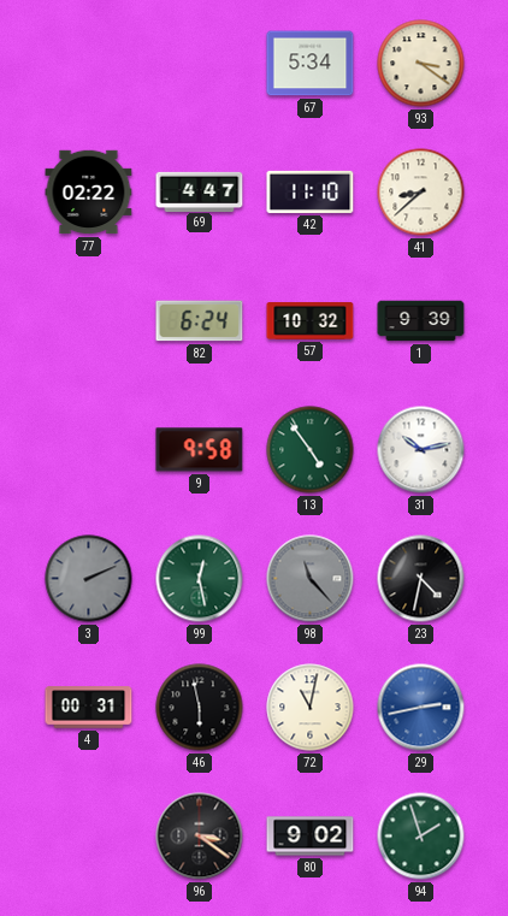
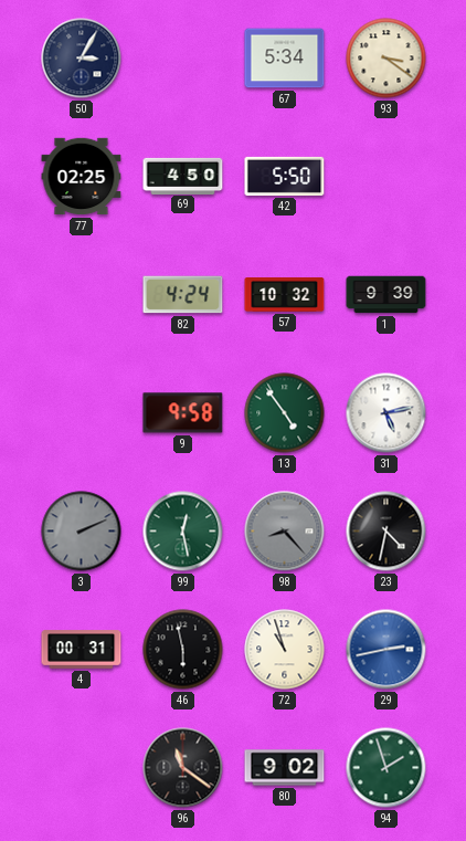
50: none -> 3:05 (82, 59)
77: 02:22 -> 02:25 (82, 177)
69: 4:47 -> 4:50 (183, 176)
42: 11:10 -> 5:50 (285, 176)
41: 8:38 -> none (421, 193)
82: 6:24 -> 4:24 (183, 295)
31: 10:13 -> 5:13 (386, 413)
98: 11:23 -> 8:23 (285, 532)
72: 11:02 -> 10:57 (285, 650)
96: 3:21 -> 11:21 (183, 768)
